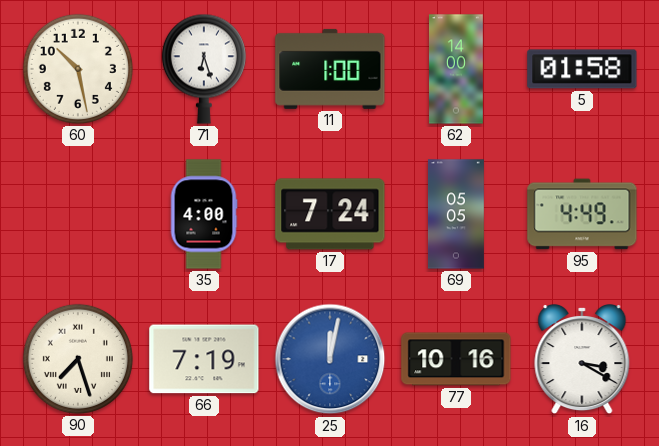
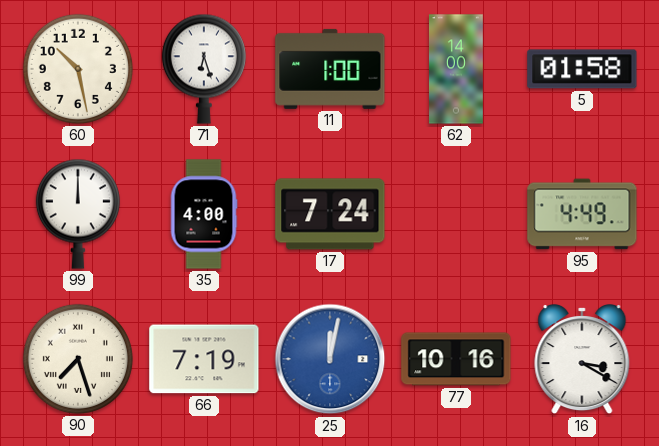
99: none -> 12:00 (78, 214)
69: 05:05 -> none (456, 214)
